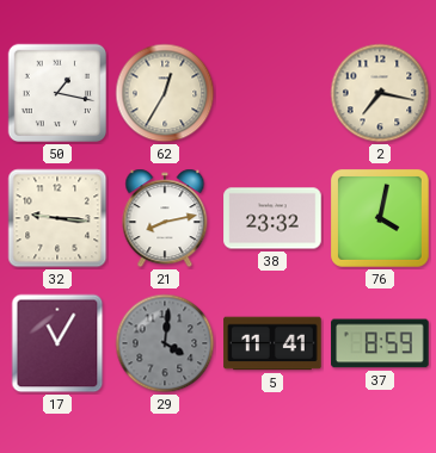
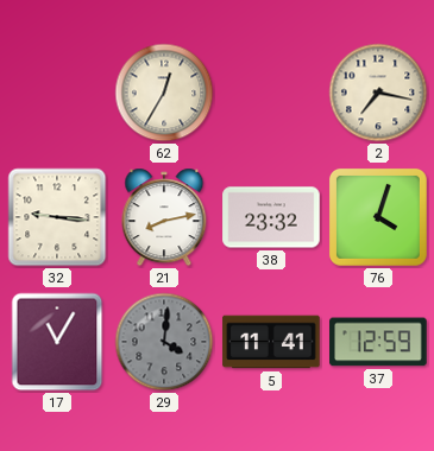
50: 1:17 -> none (57, 93)
76: 4:02 -> 4:03 (378, 217)
37: 8:59 -> 12:59 (378, 342)
